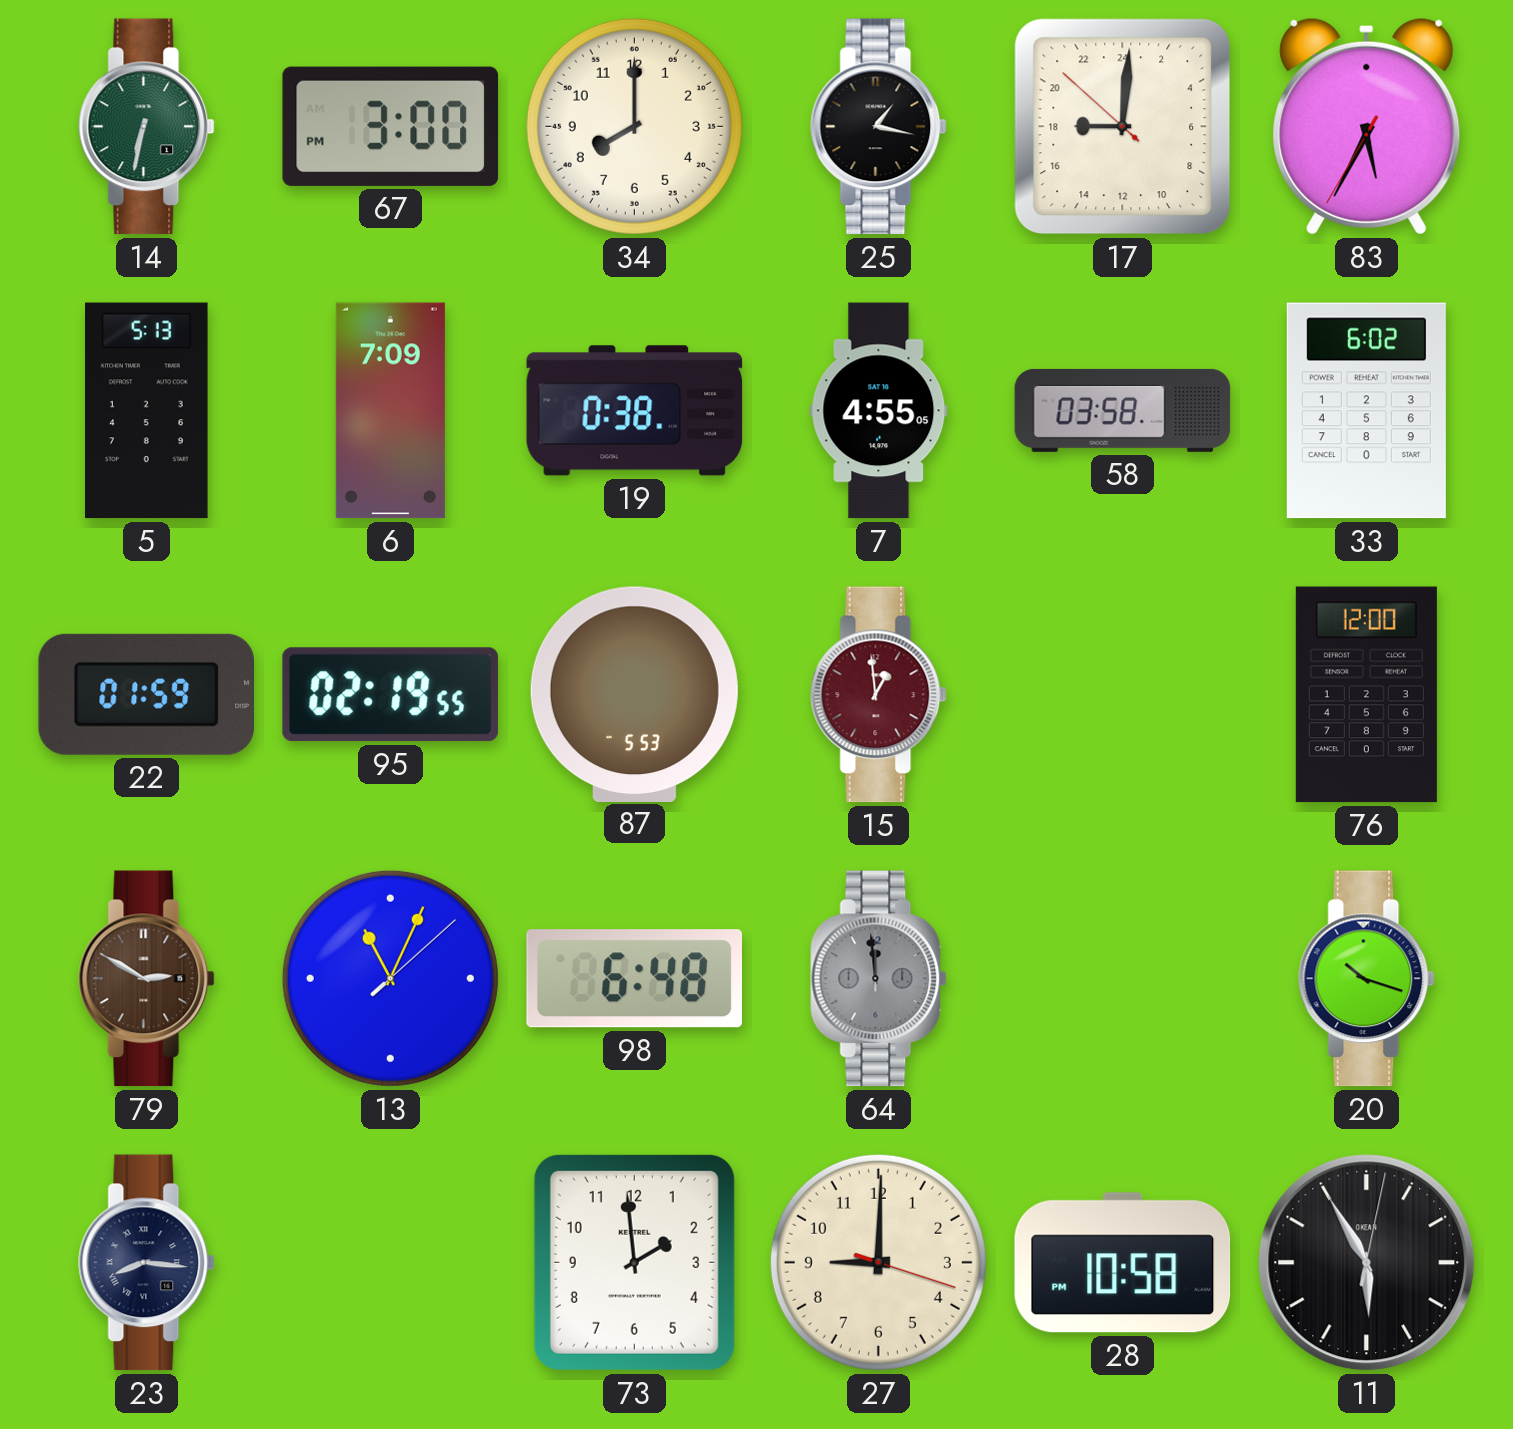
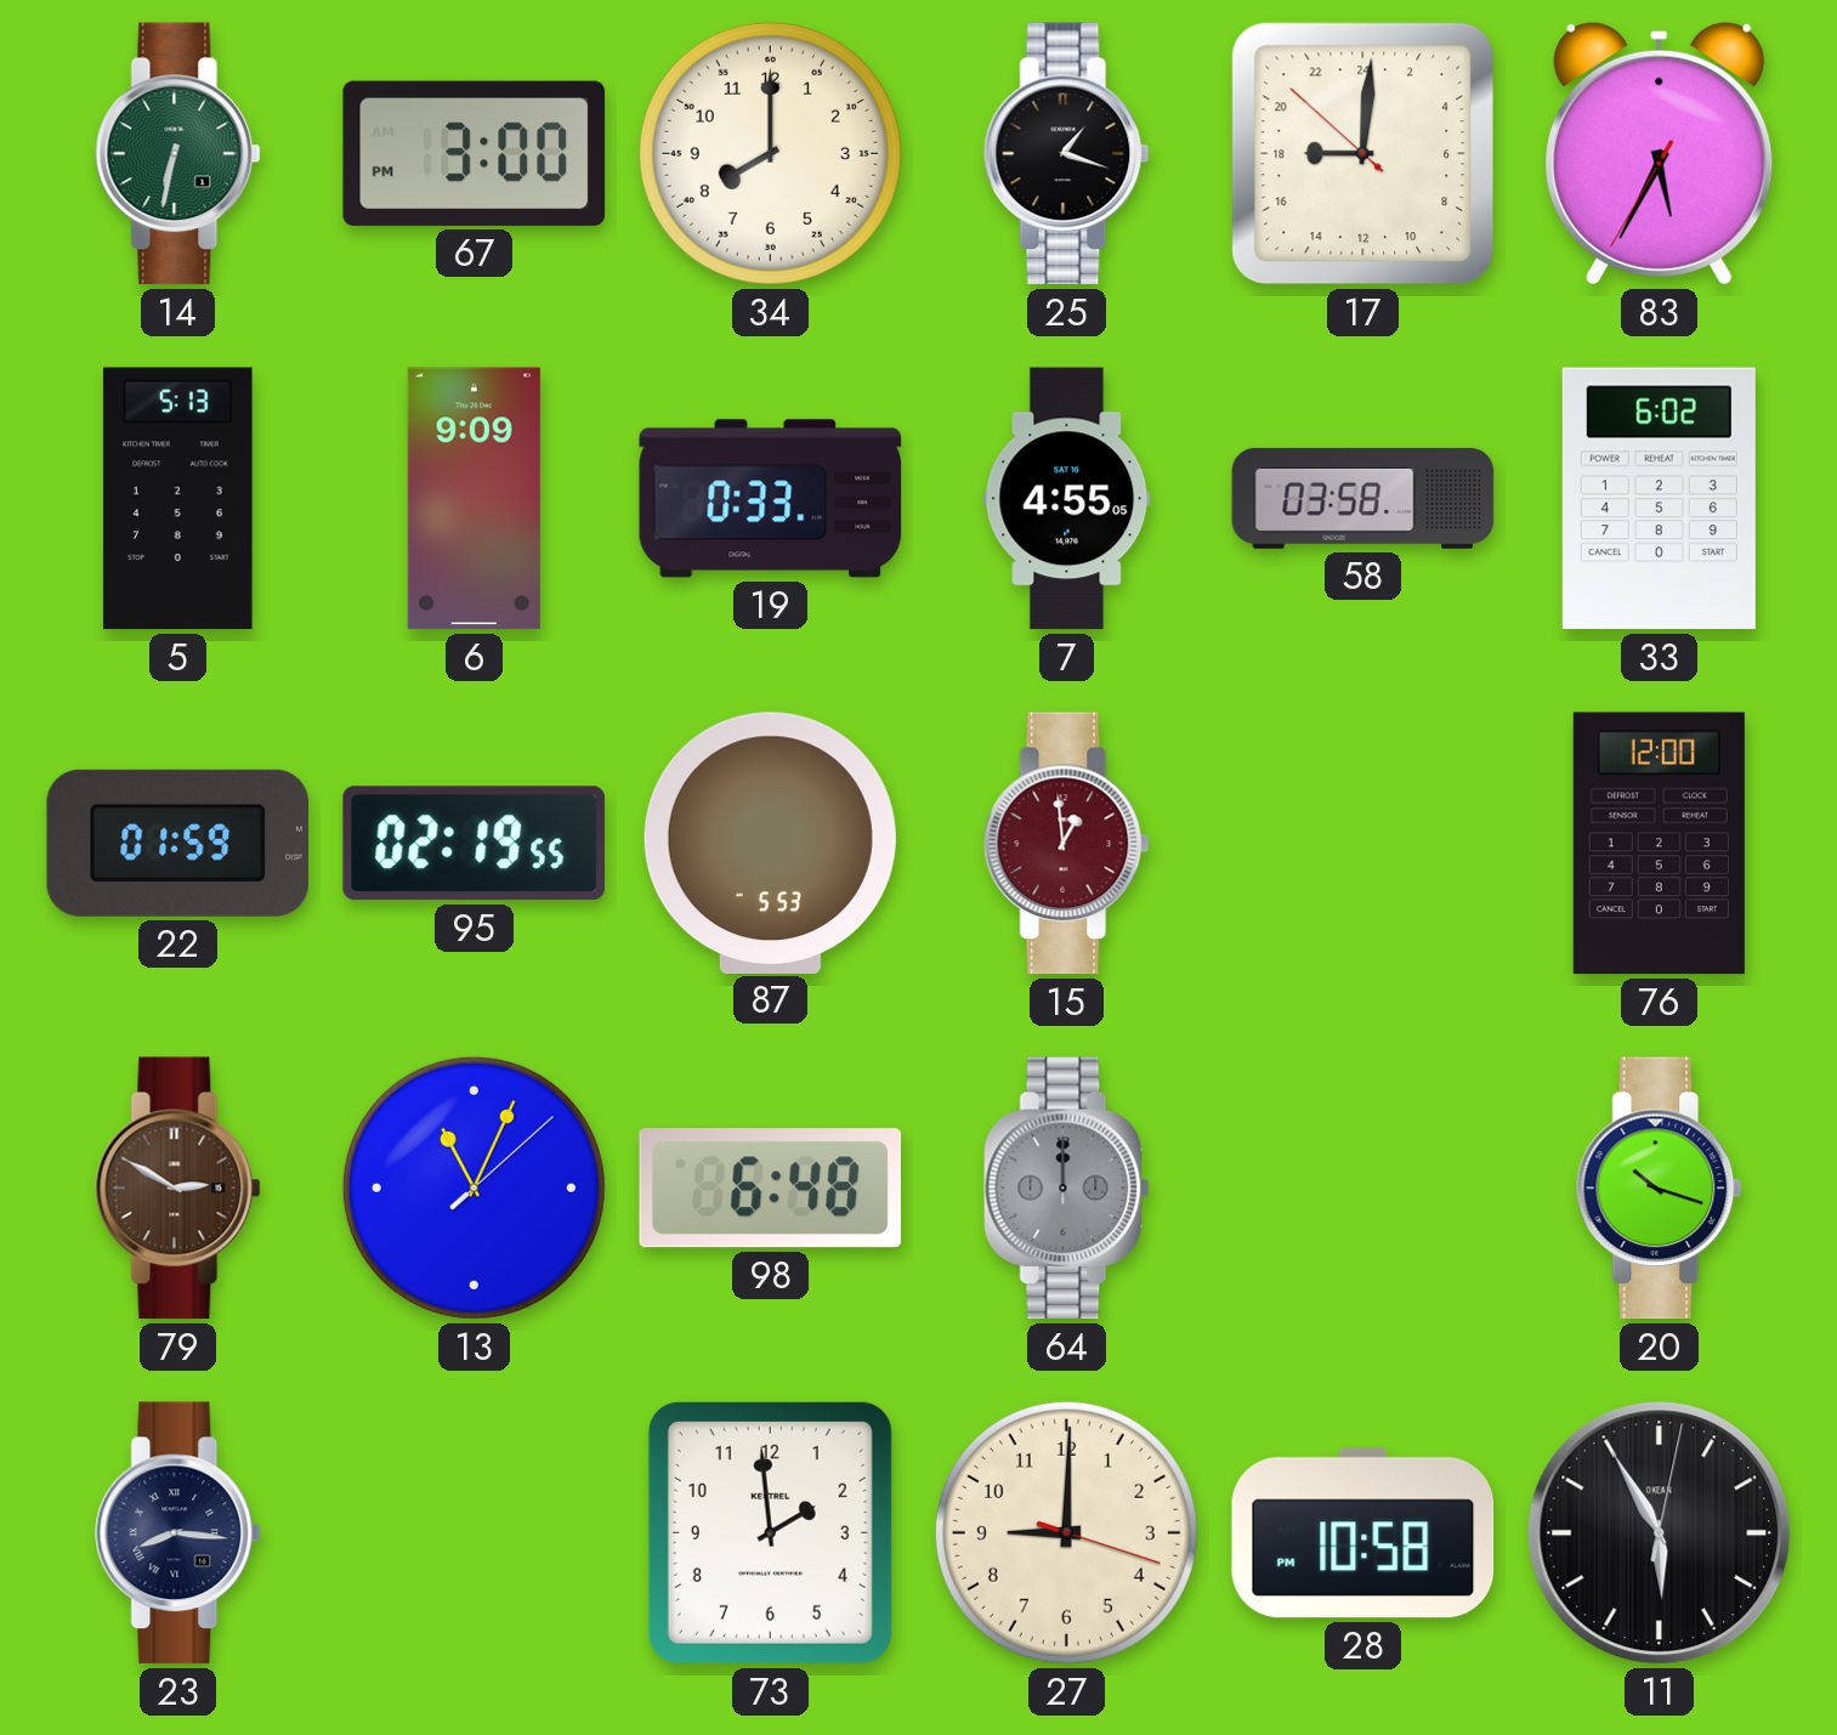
25: 1:17 -> 1:18 (1067, 154)
6: 7:09 -> 9:09 (474, 499)
19: 0:38 -> 0:33 (771, 499)
64: 11:59 -> 12:00 (1067, 1189)
